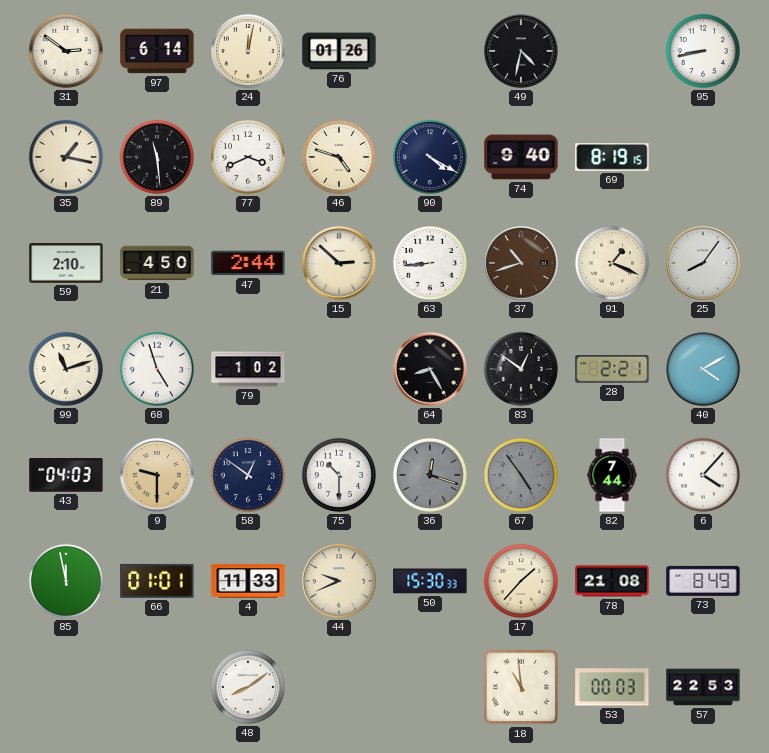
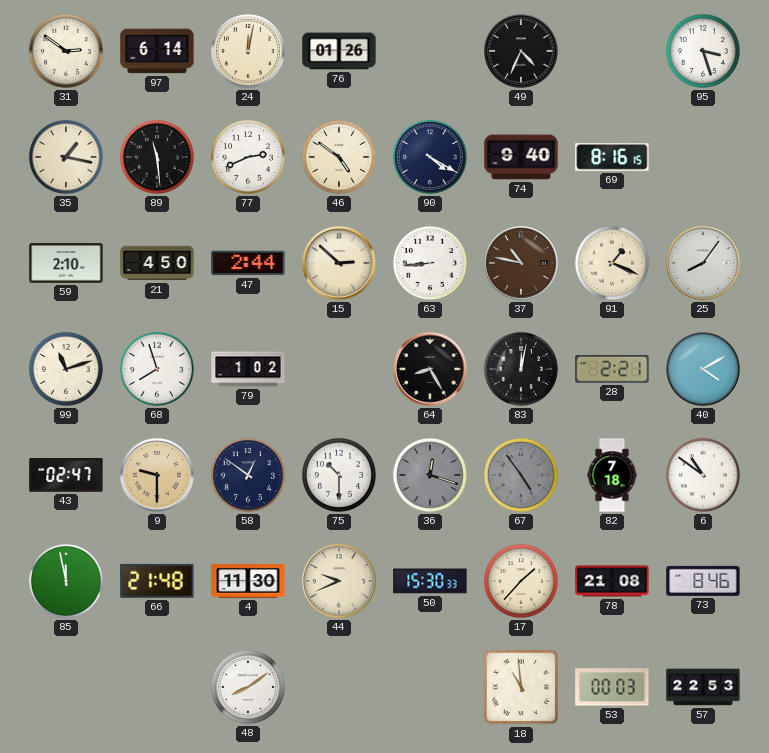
49: 4:32 -> 4:34 (521, 51)
95: 8:43 -> 3:27 (703, 51)
77: 3:41 -> 2:41 (248, 157)
46: 4:48 -> 4:51 (339, 157)
69: 8:19 -> 8:16 (612, 157)
37: 10:42 -> 10:47 (521, 263)
68: 4:57 -> 7:57 (157, 369)
83: 12:51 -> 12:02 (521, 369)
43: 04:03 -> 02:47 (66, 475)
82: 7:44 -> 7:18 (612, 475)
6: 4:07 -> 10:51 (703, 475)
66: 01:01 -> 21:48 (157, 581)
4: 11:33 -> 11:30 (248, 581)
73: 8:49 -> 8:46 (703, 581)
